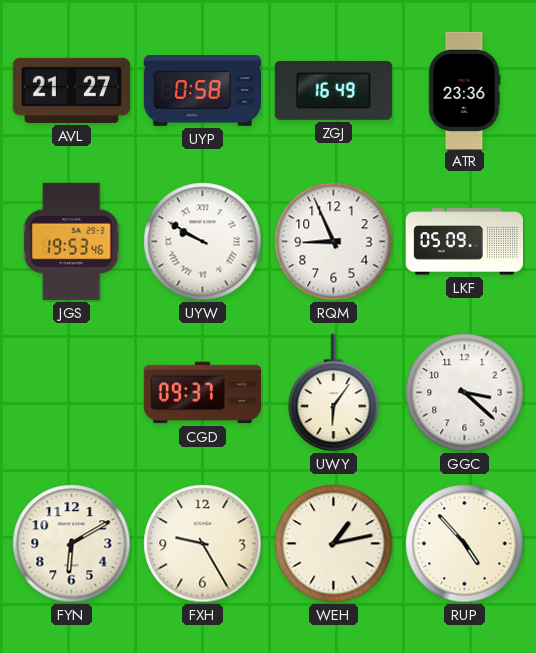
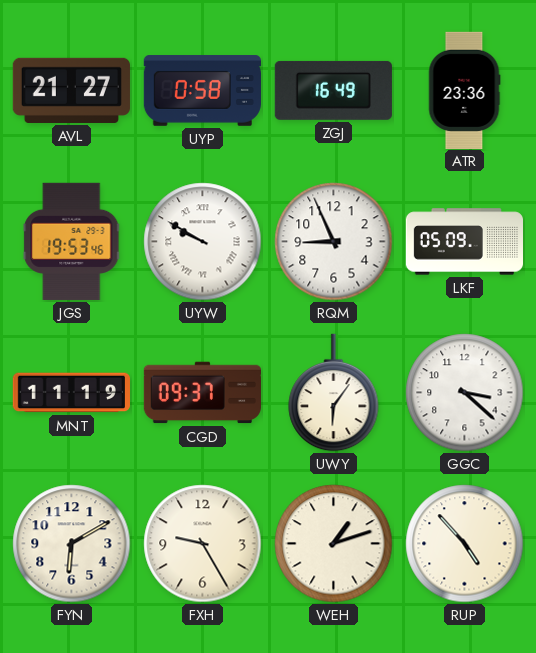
MNT: none -> 11:19 (71, 393)
WEH: 1:13 -> 1:12 (334, 544)
